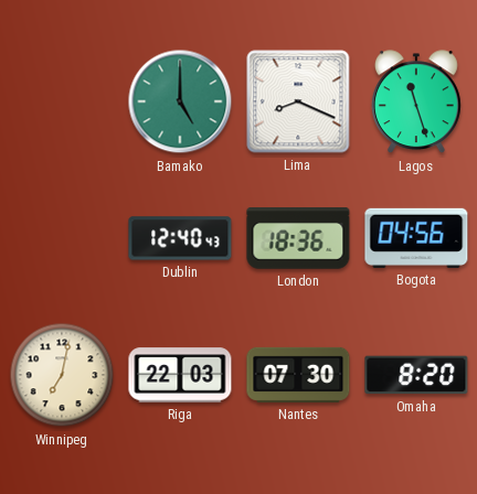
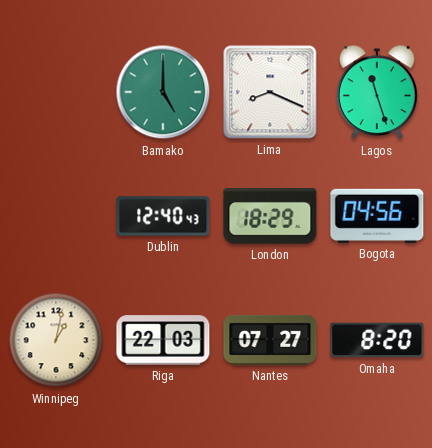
London: 18:36 -> 18:29 (270, 216)
Winnipeg: 7:02 -> 1:02 (56, 340)
Nantes: 07:30 -> 07:27 (270, 340)
